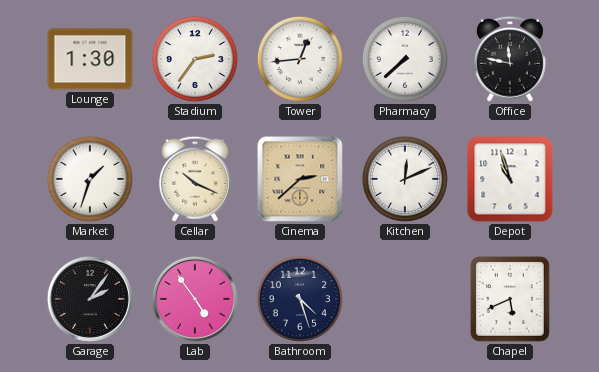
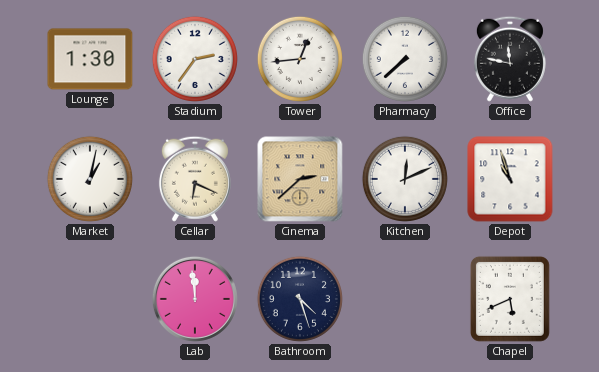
Market: 1:33 -> 1:02 (90, 179)
Cellar: 10:19 -> 6:19 (195, 179)
Garage: 2:06 -> none (90, 299)
Lab: 4:54 -> 11:59 (195, 299)
